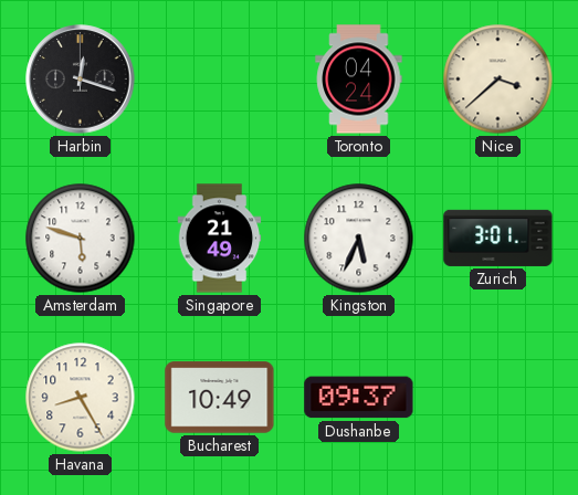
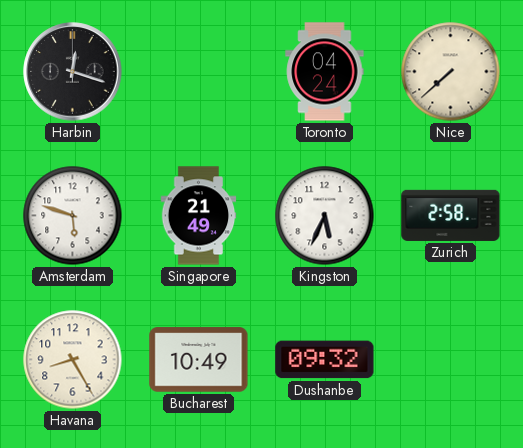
Nice: 3:38 -> 7:38 (451, 72)
Zurich: 3:01 -> 2:58 (451, 215)
Dushanbe: 09:37 -> 09:32 (325, 360)
